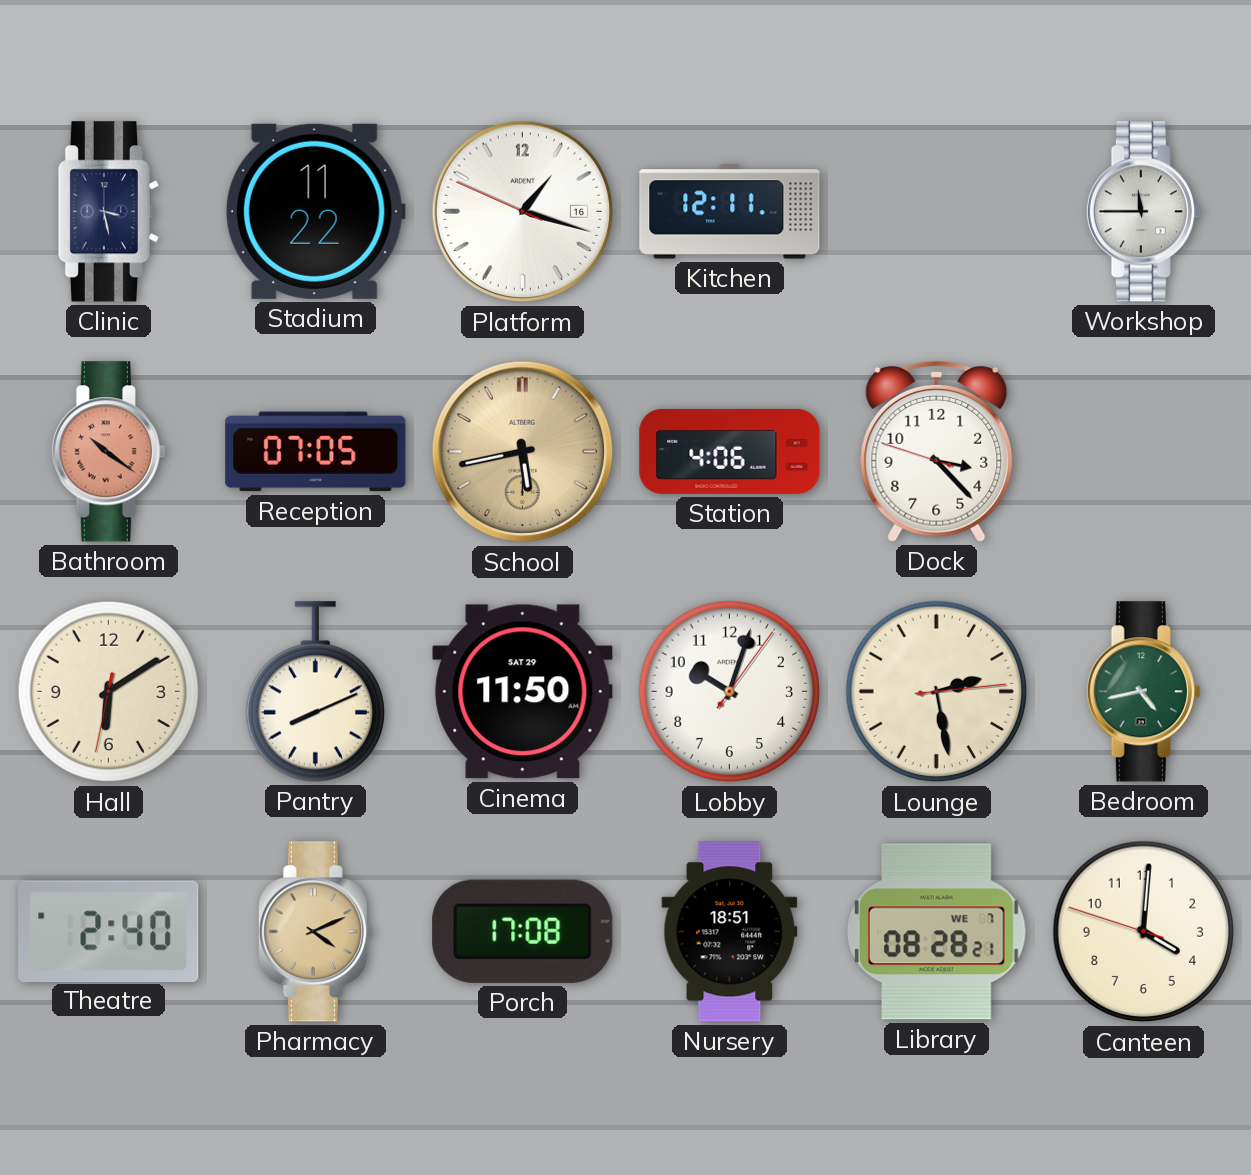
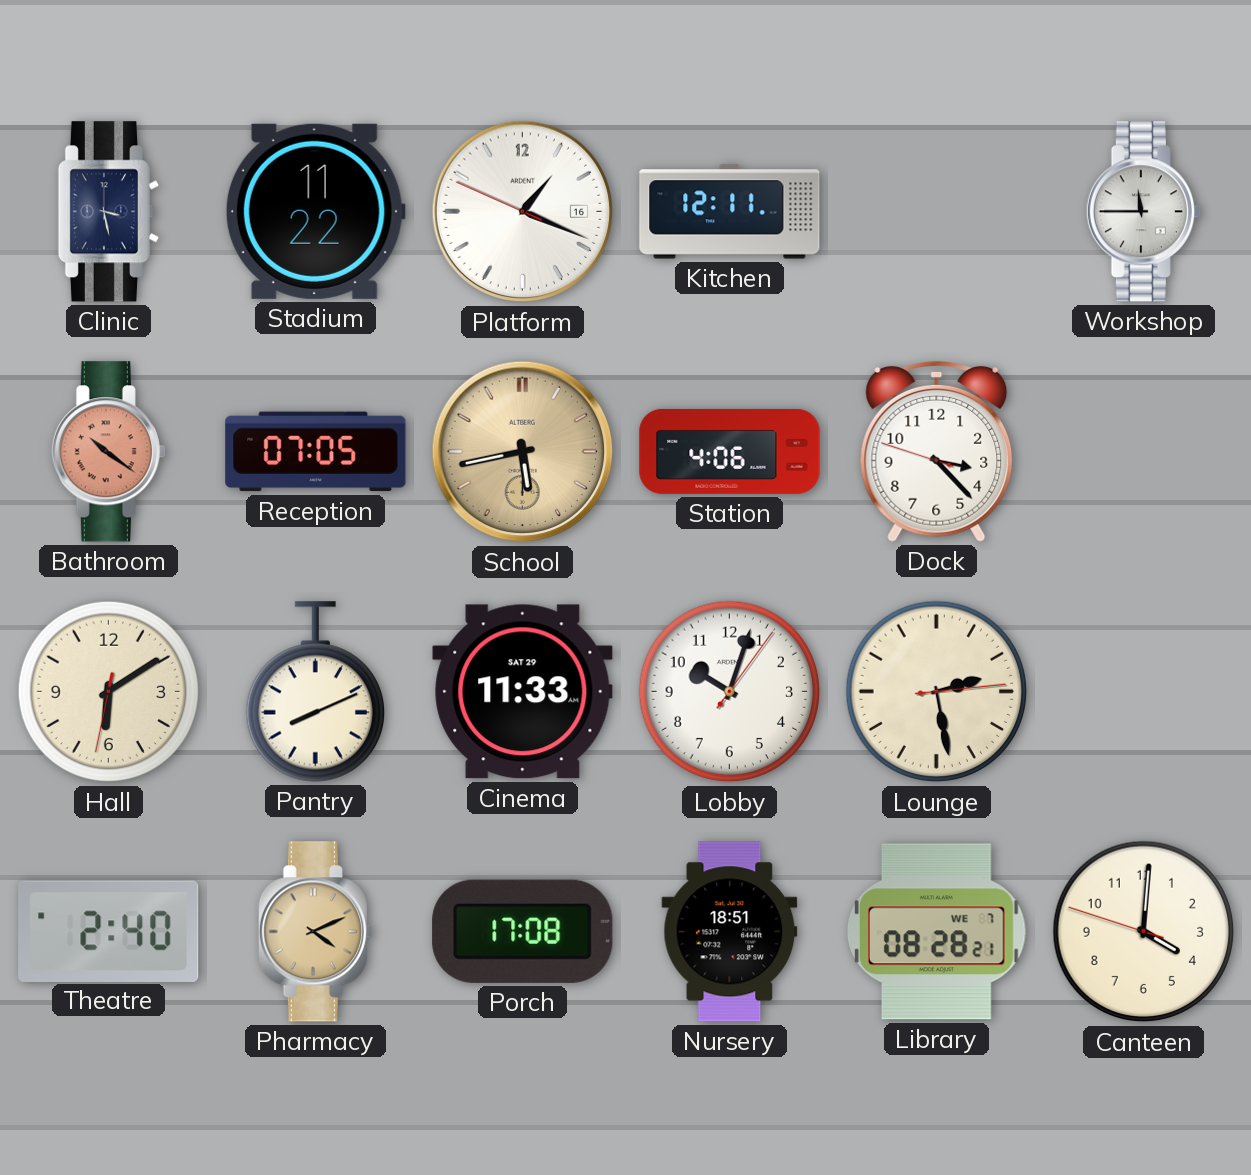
Platform: 1:17 -> 1:18 (523, 212)
Cinema: 11:50 -> 11:33 (523, 692)
Bedroom: 4:43 -> none (1143, 692)
